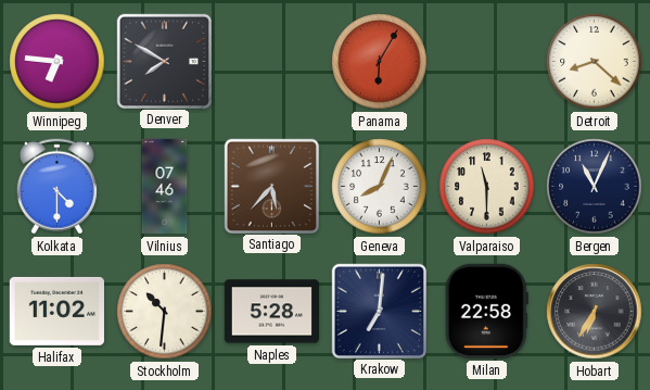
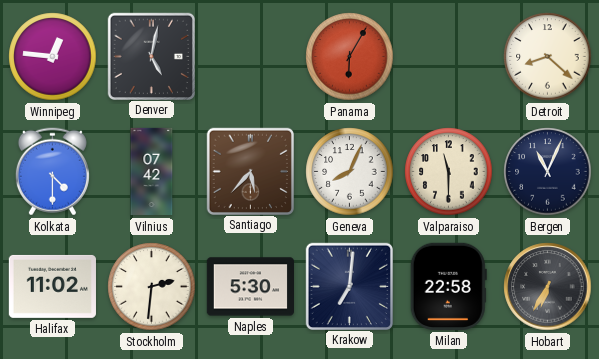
Winnipeg: 6:46 -> 12:46 (53, 57)
Denver: 7:50 -> 5:02 (151, 56)
Vilnius: 07:46 -> 07:42 (152, 172)
Stockholm: 10:31 -> 2:31 (152, 287)
Naples: 5:28 -> 5:30 (250, 287)
